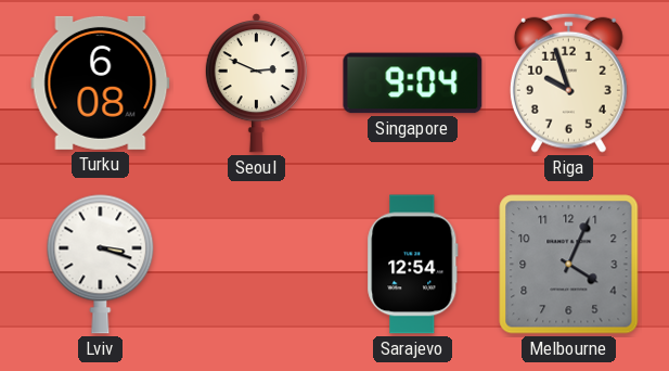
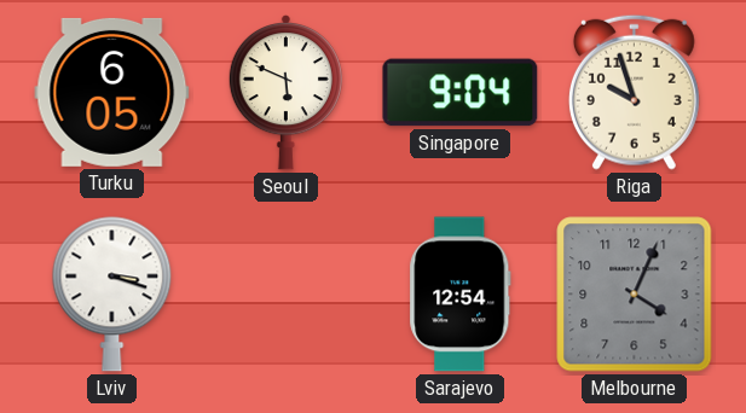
Turku: 6:08 -> 6:05 (112, 92)
Seoul: 2:49 -> 5:49 (285, 92)
